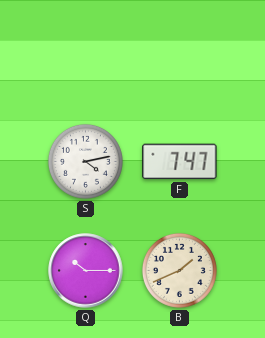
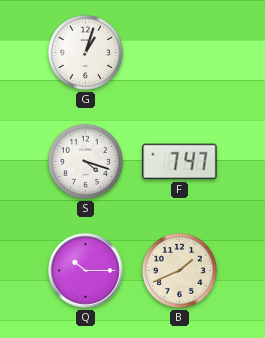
G: none -> 1:03 (85, 52)
S: 4:13 -> 4:18 (85, 161)
